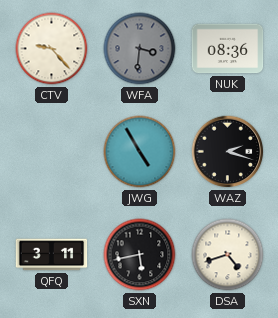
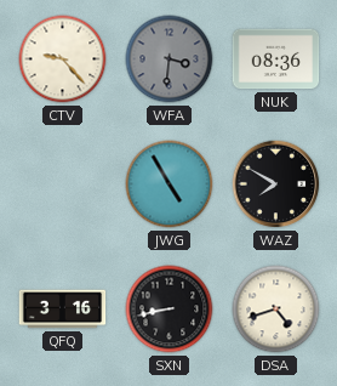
WAZ: 2:18 -> 7:50 (276, 185)
QFQ: 3:11 -> 3:16 (63, 310)
SXN: 5:43 -> 8:43 (170, 310)
